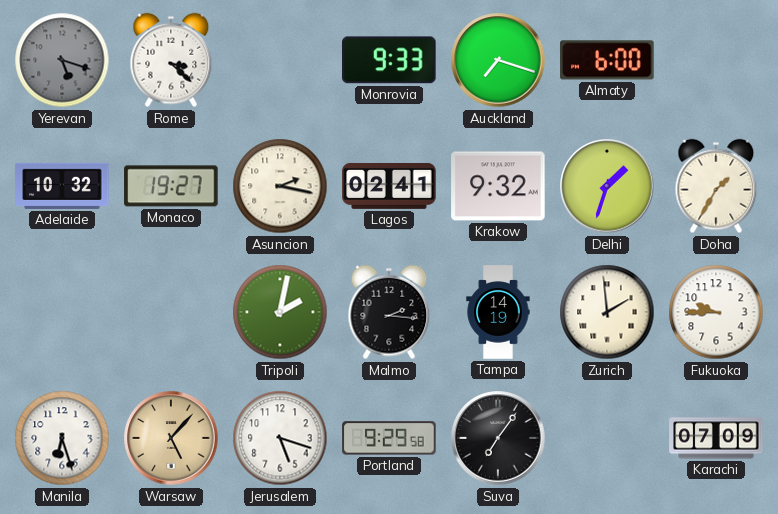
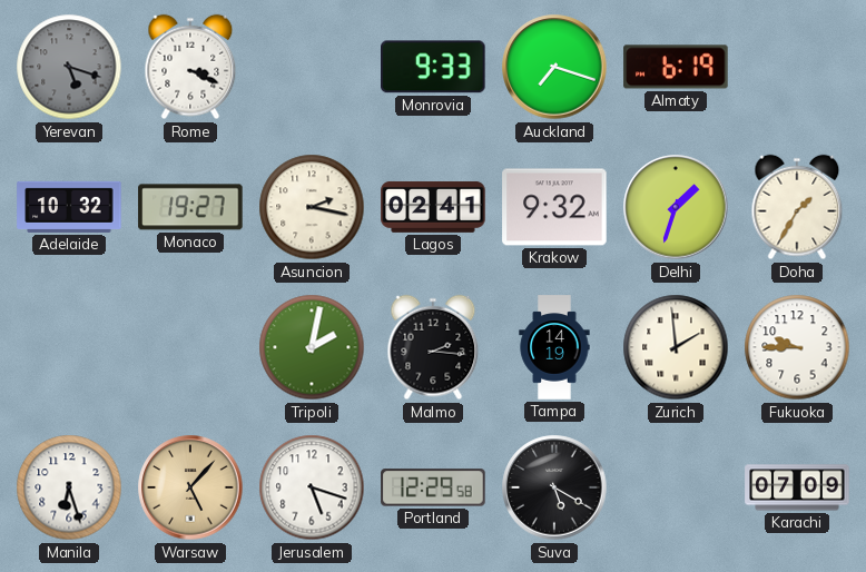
Rome: 3:22 -> 3:19 (190, 67)
Almaty: 6:00 -> 6:19 (676, 67)
Portland: 9:29 -> 12:29 (433, 487)
Suva: 7:06 -> 5:20 (554, 487)
